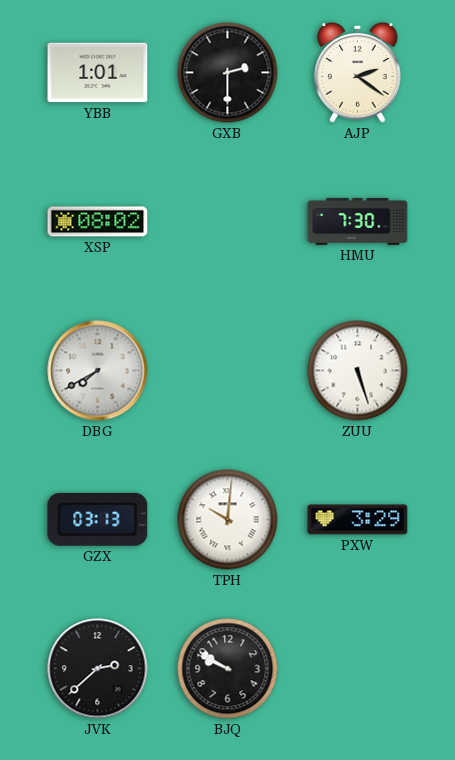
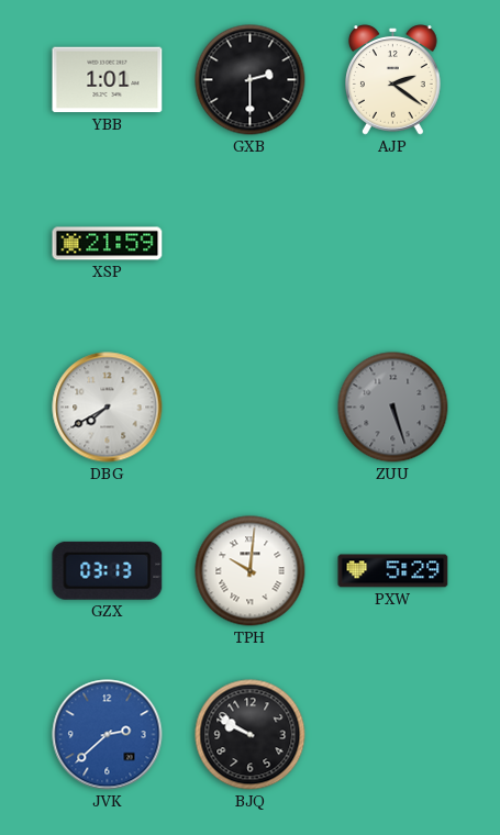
XSP: 08:02 -> 21:59 (108, 244)
HMU: 7:30 -> none (358, 221)
ZUU dial: white -> grey (393, 408)
PXW: 3:29 -> 5:29 (393, 571)
JVK dial: black -> blue (108, 735)
